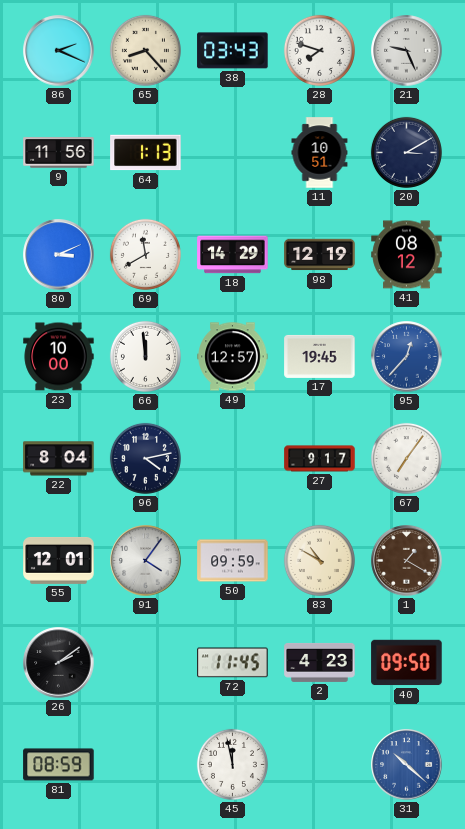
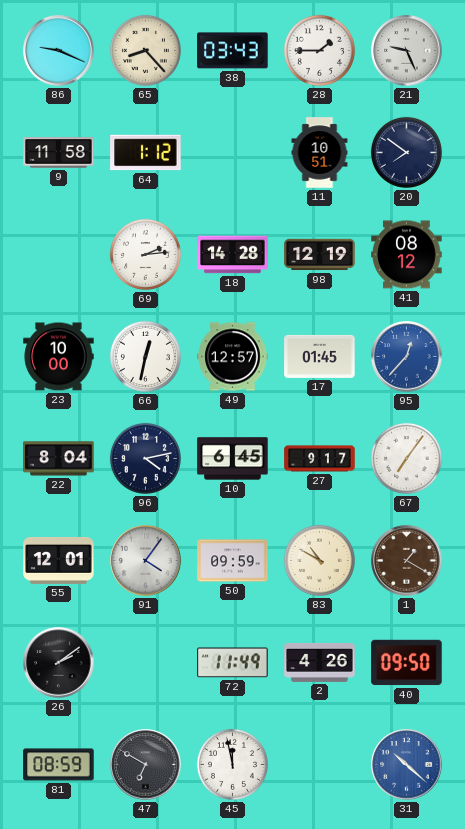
86: 2:19 -> 9:19 (59, 51)
28: 7:48 -> 1:45 (319, 50)
9: 11:56 -> 11:58 (59, 153)
64: 1:13 -> 1:12 (146, 153)
20: 3:10 -> 7:51 (406, 152)
80: 3:11 -> none (59, 255)
69: 11:40 -> 2:14 (145, 254)
18: 14:29 -> 14:28 (233, 255)
66: 11:59 -> 12:32 (145, 356)
17: 19:45 -> 01:45 (320, 356)
10: none -> 6:45 (233, 459)
72: 11:45 -> 11:49 (233, 663)
2: 4:23 -> 4:26 (320, 662)
47: none -> 6:50 (146, 765)
